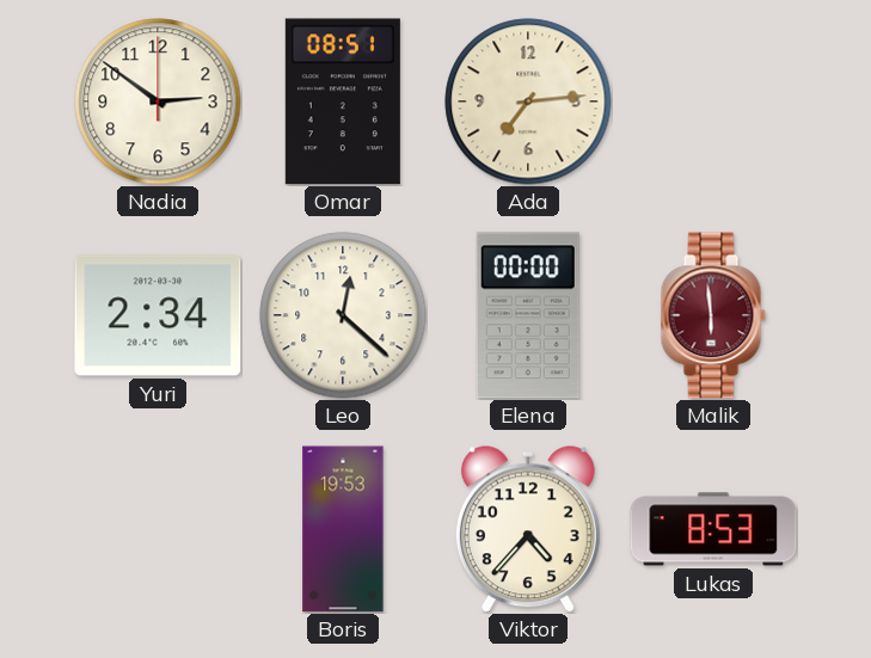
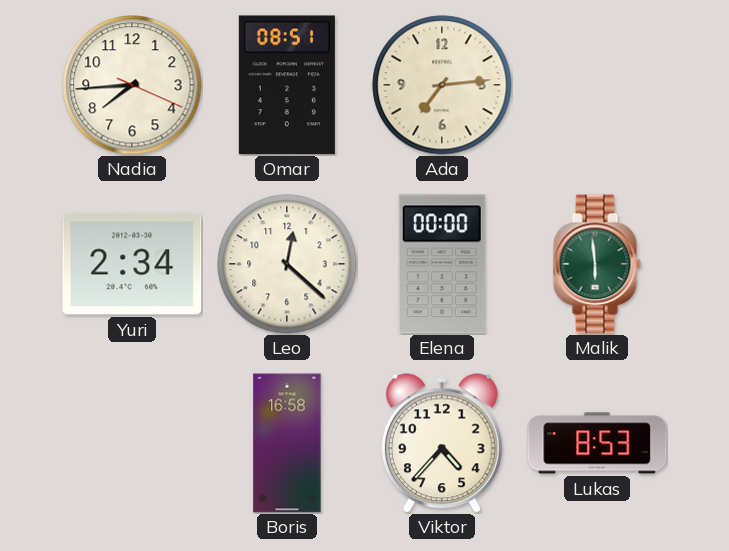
Nadia: 2:51 -> 7:44 (132, 85)
Malik dial: burgundy -> green (597, 264)
Boris: 19:53 -> 16:58 (287, 443)
